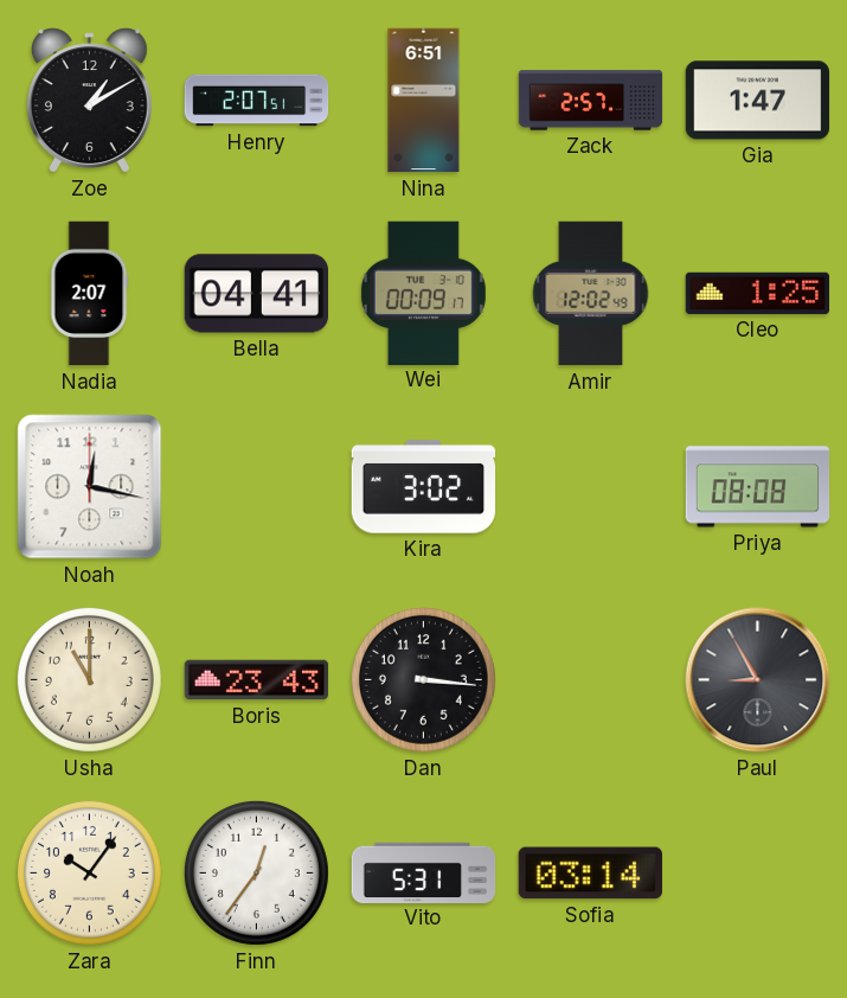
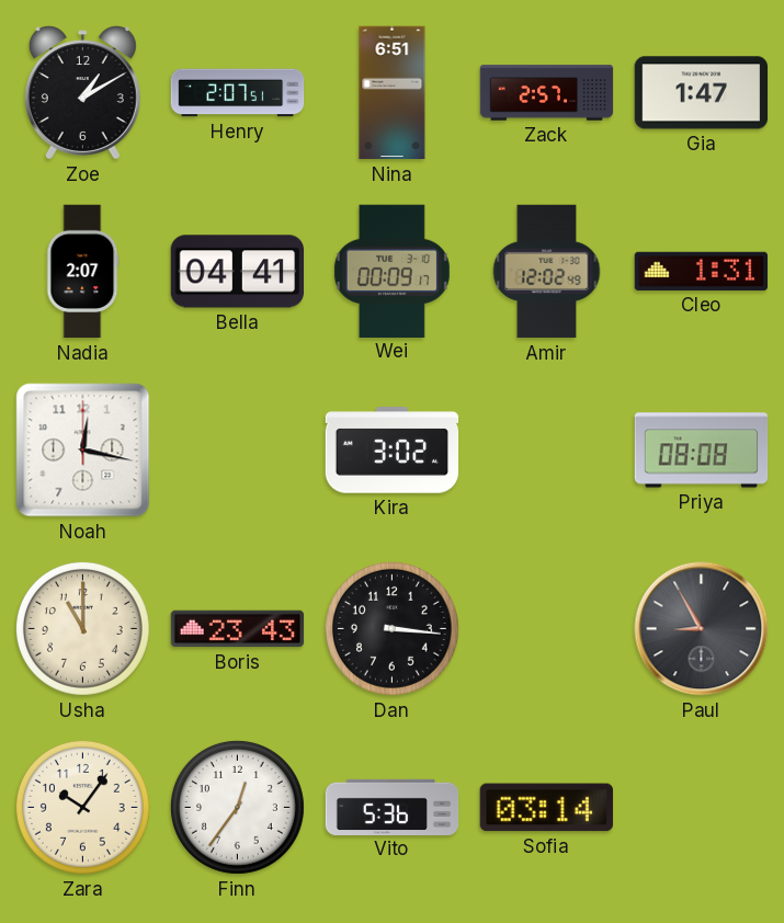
Cleo: 1:25 -> 1:31 (701, 271)
Vito: 5:31 -> 5:36 (393, 807)
